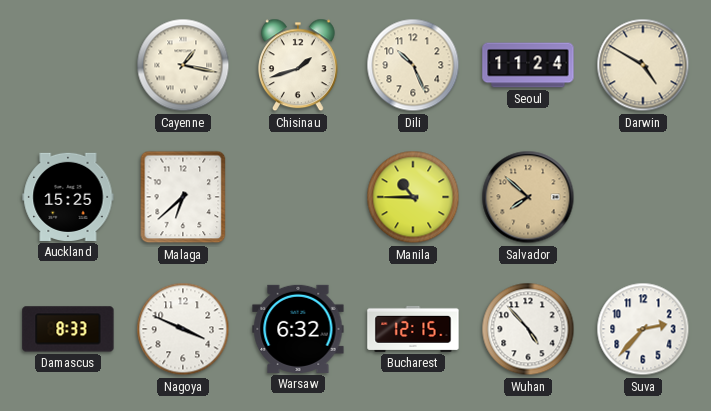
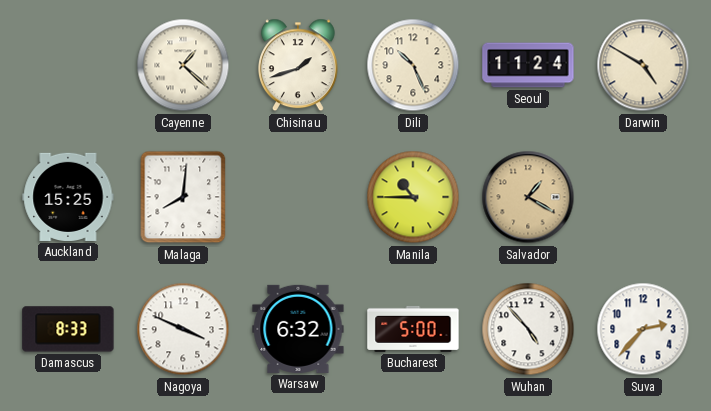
Cayenne: 1:17 -> 1:22 (183, 65)
Malaga: 6:38 -> 8:01 (183, 197)
Salvador: 7:52 -> 1:20 (528, 197)
Bucharest: 12:15 -> 5:00 (413, 329)
